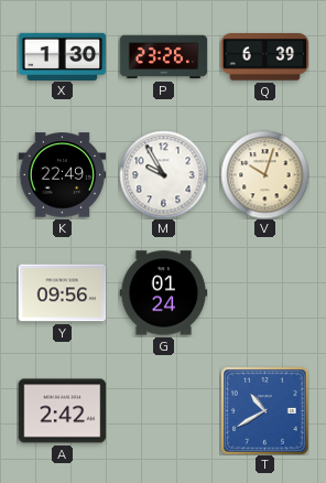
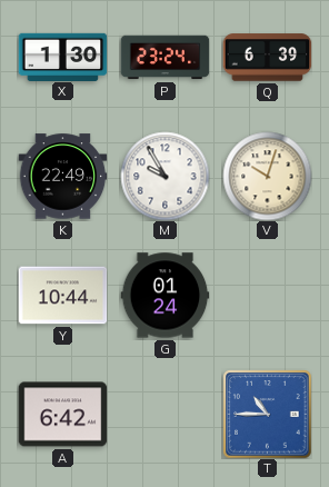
P: 23:26 -> 23:24 (164, 58)
Y: 09:56 -> 10:44 (62, 296)
A: 2:42 -> 6:42 (62, 415)
T: 10:40 -> 10:45 (267, 414)
